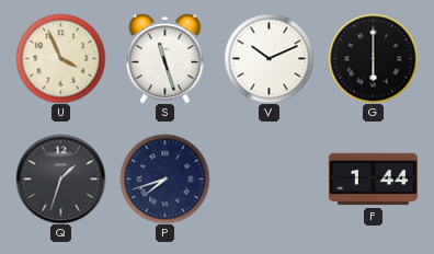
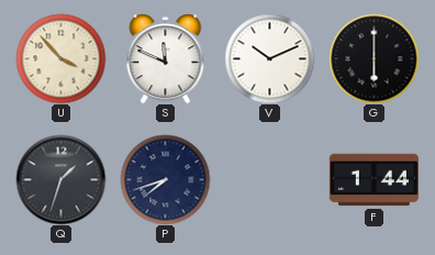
U: 3:56 -> 3:53 (60, 58)
S: 11:27 -> 11:49 (166, 58)
